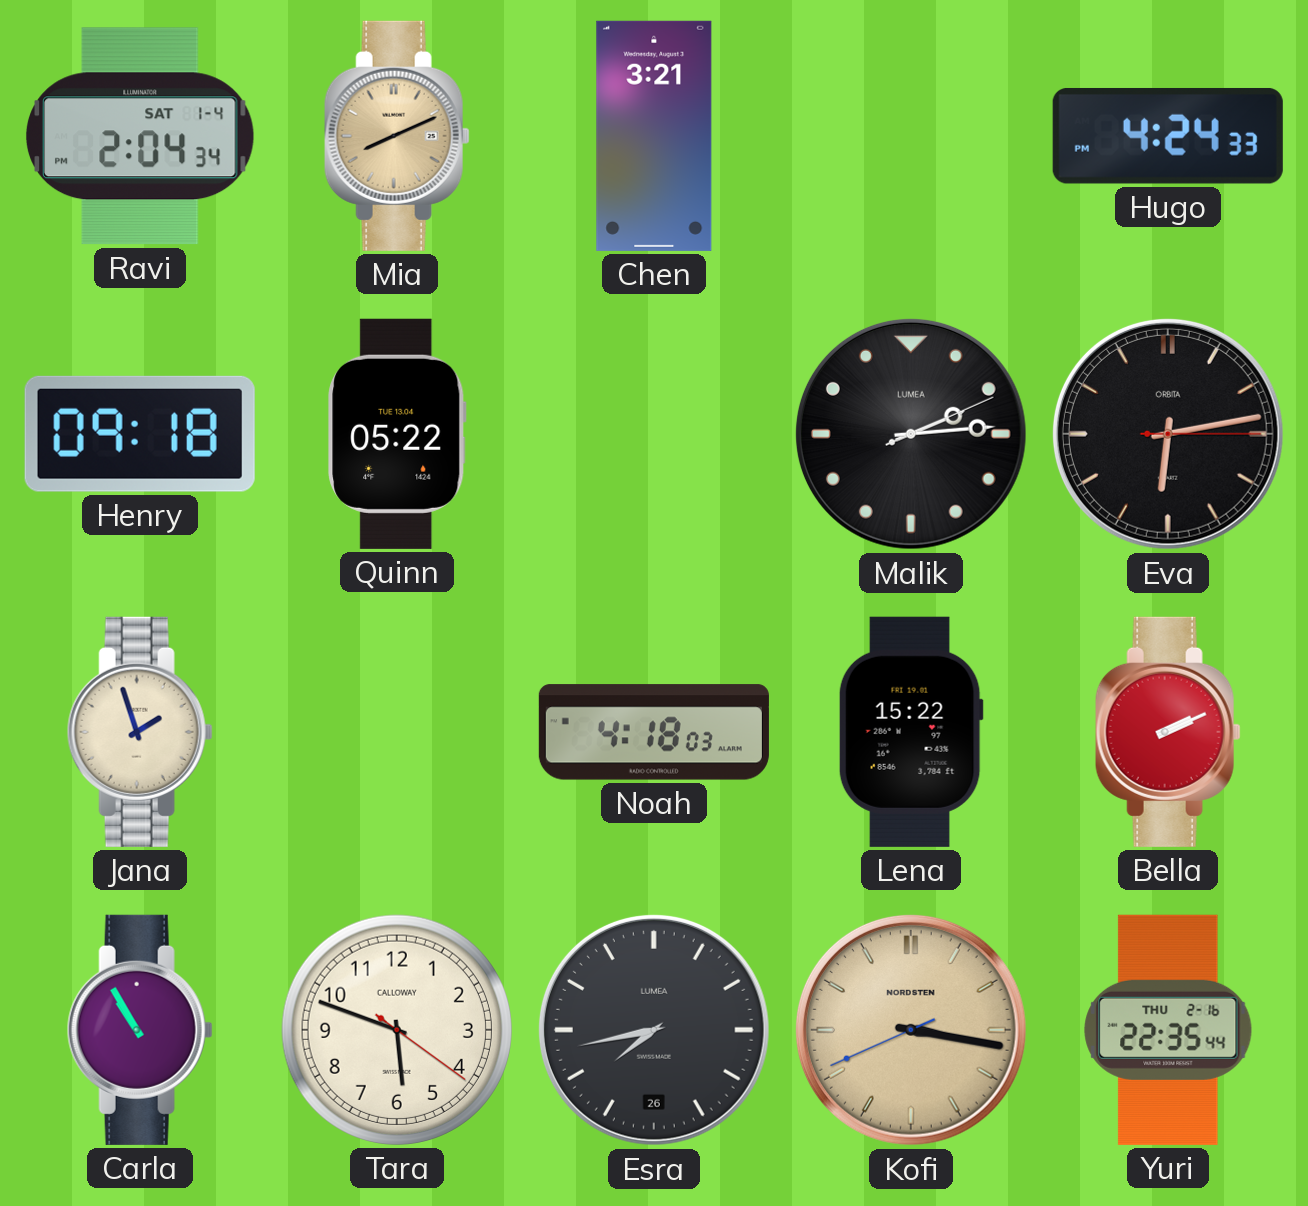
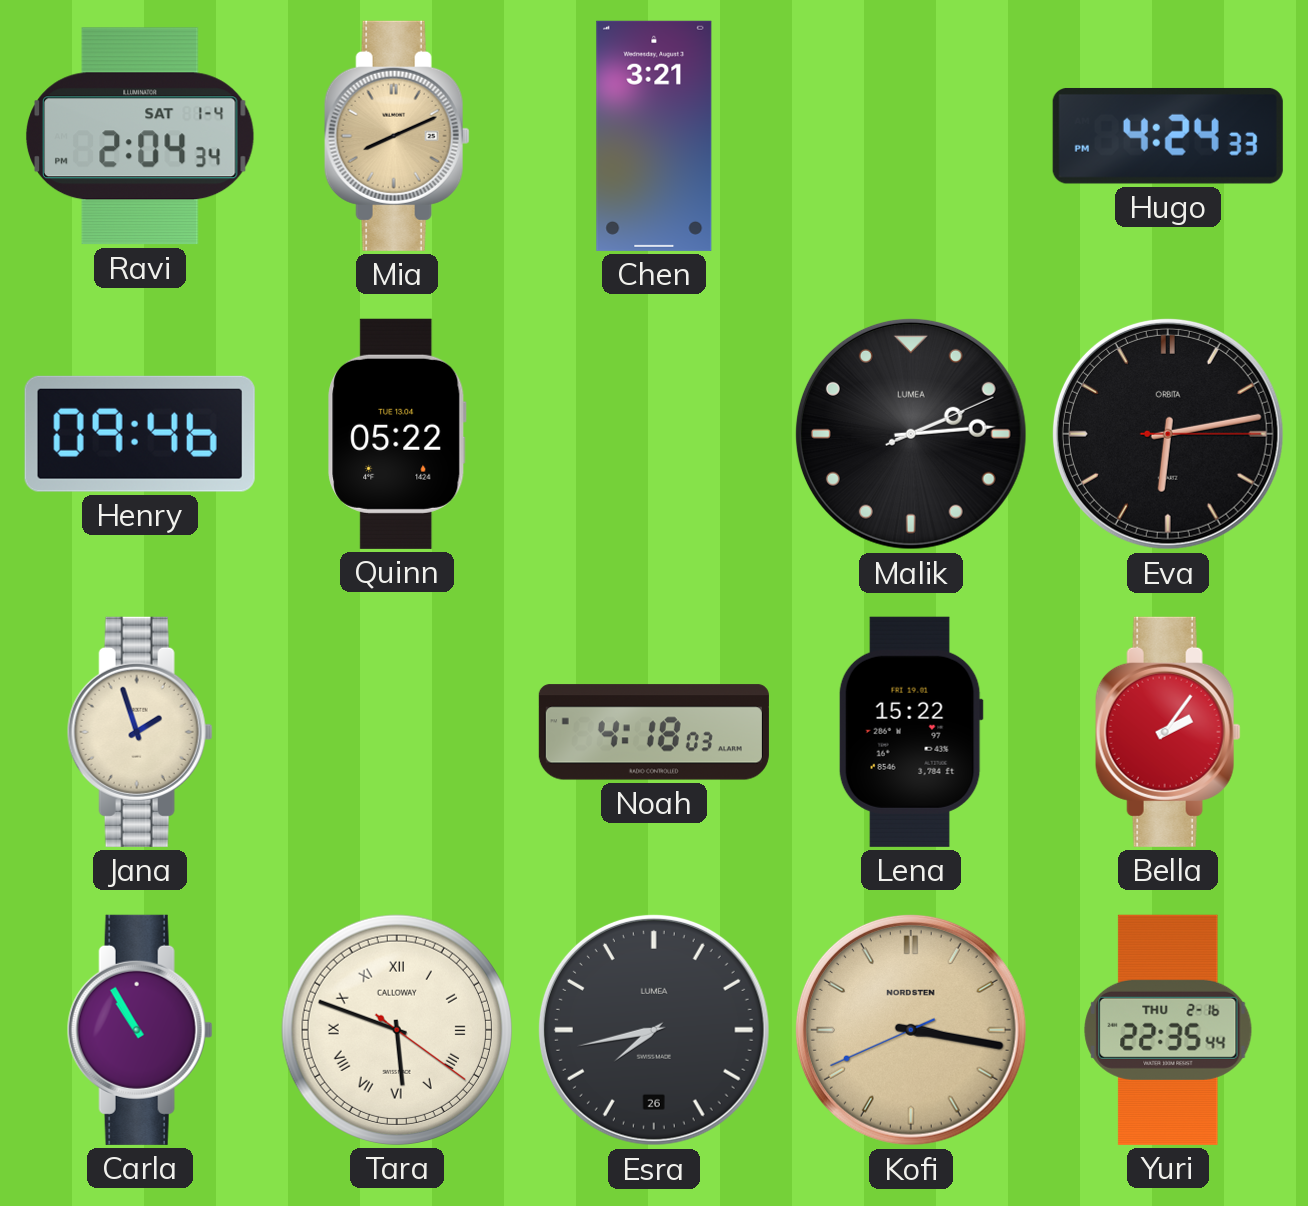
Henry: 09:18 -> 09:46 (140, 434)
Bella: 2:11 -> 2:06 (1168, 732)
Tara numerals: Arabic -> Roman (397, 1030)
